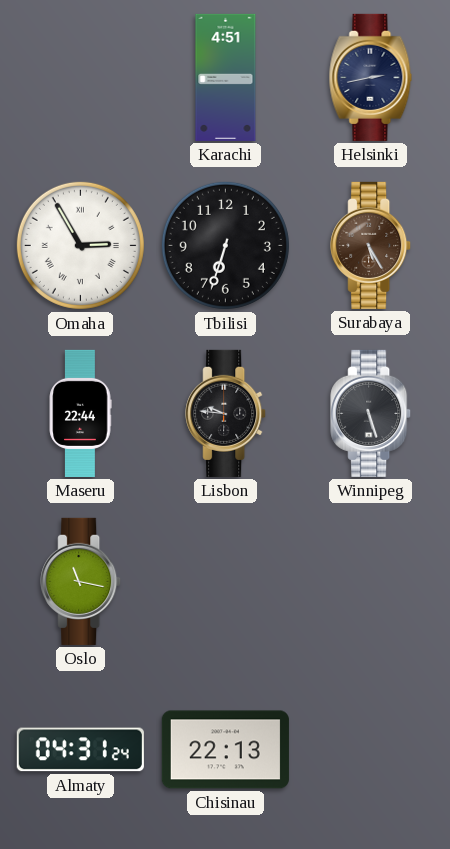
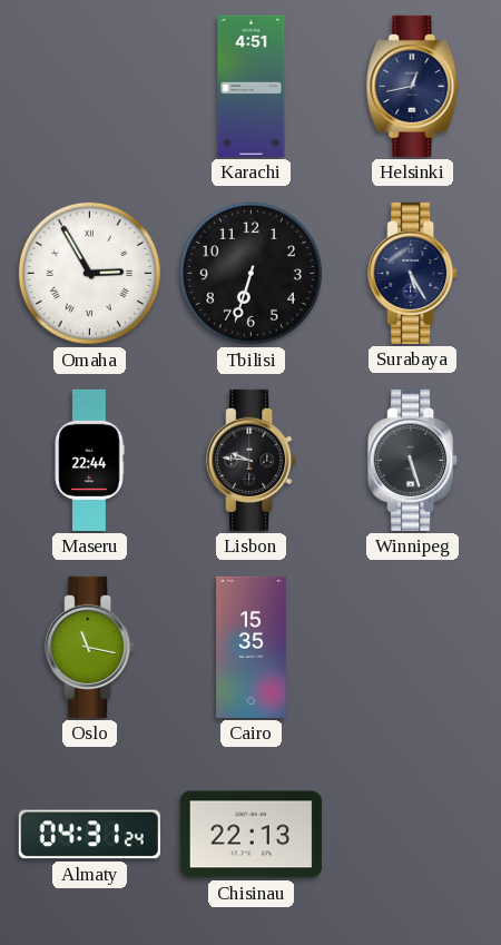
Helsinki: 2:43 -> 12:43 (413, 86)
Surabaya dial: brown -> navy (413, 273)
Cairo: none -> 15:35 (252, 647)
